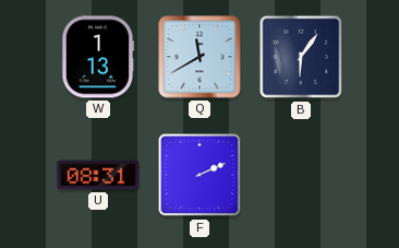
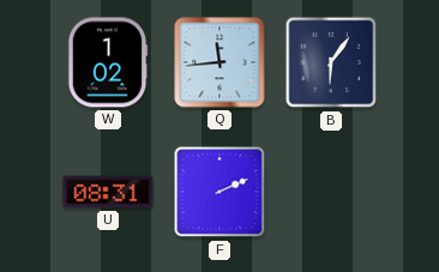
W: 1:13 -> 1:02 (108, 62)
Q: 11:40 -> 11:44 (220, 62)
